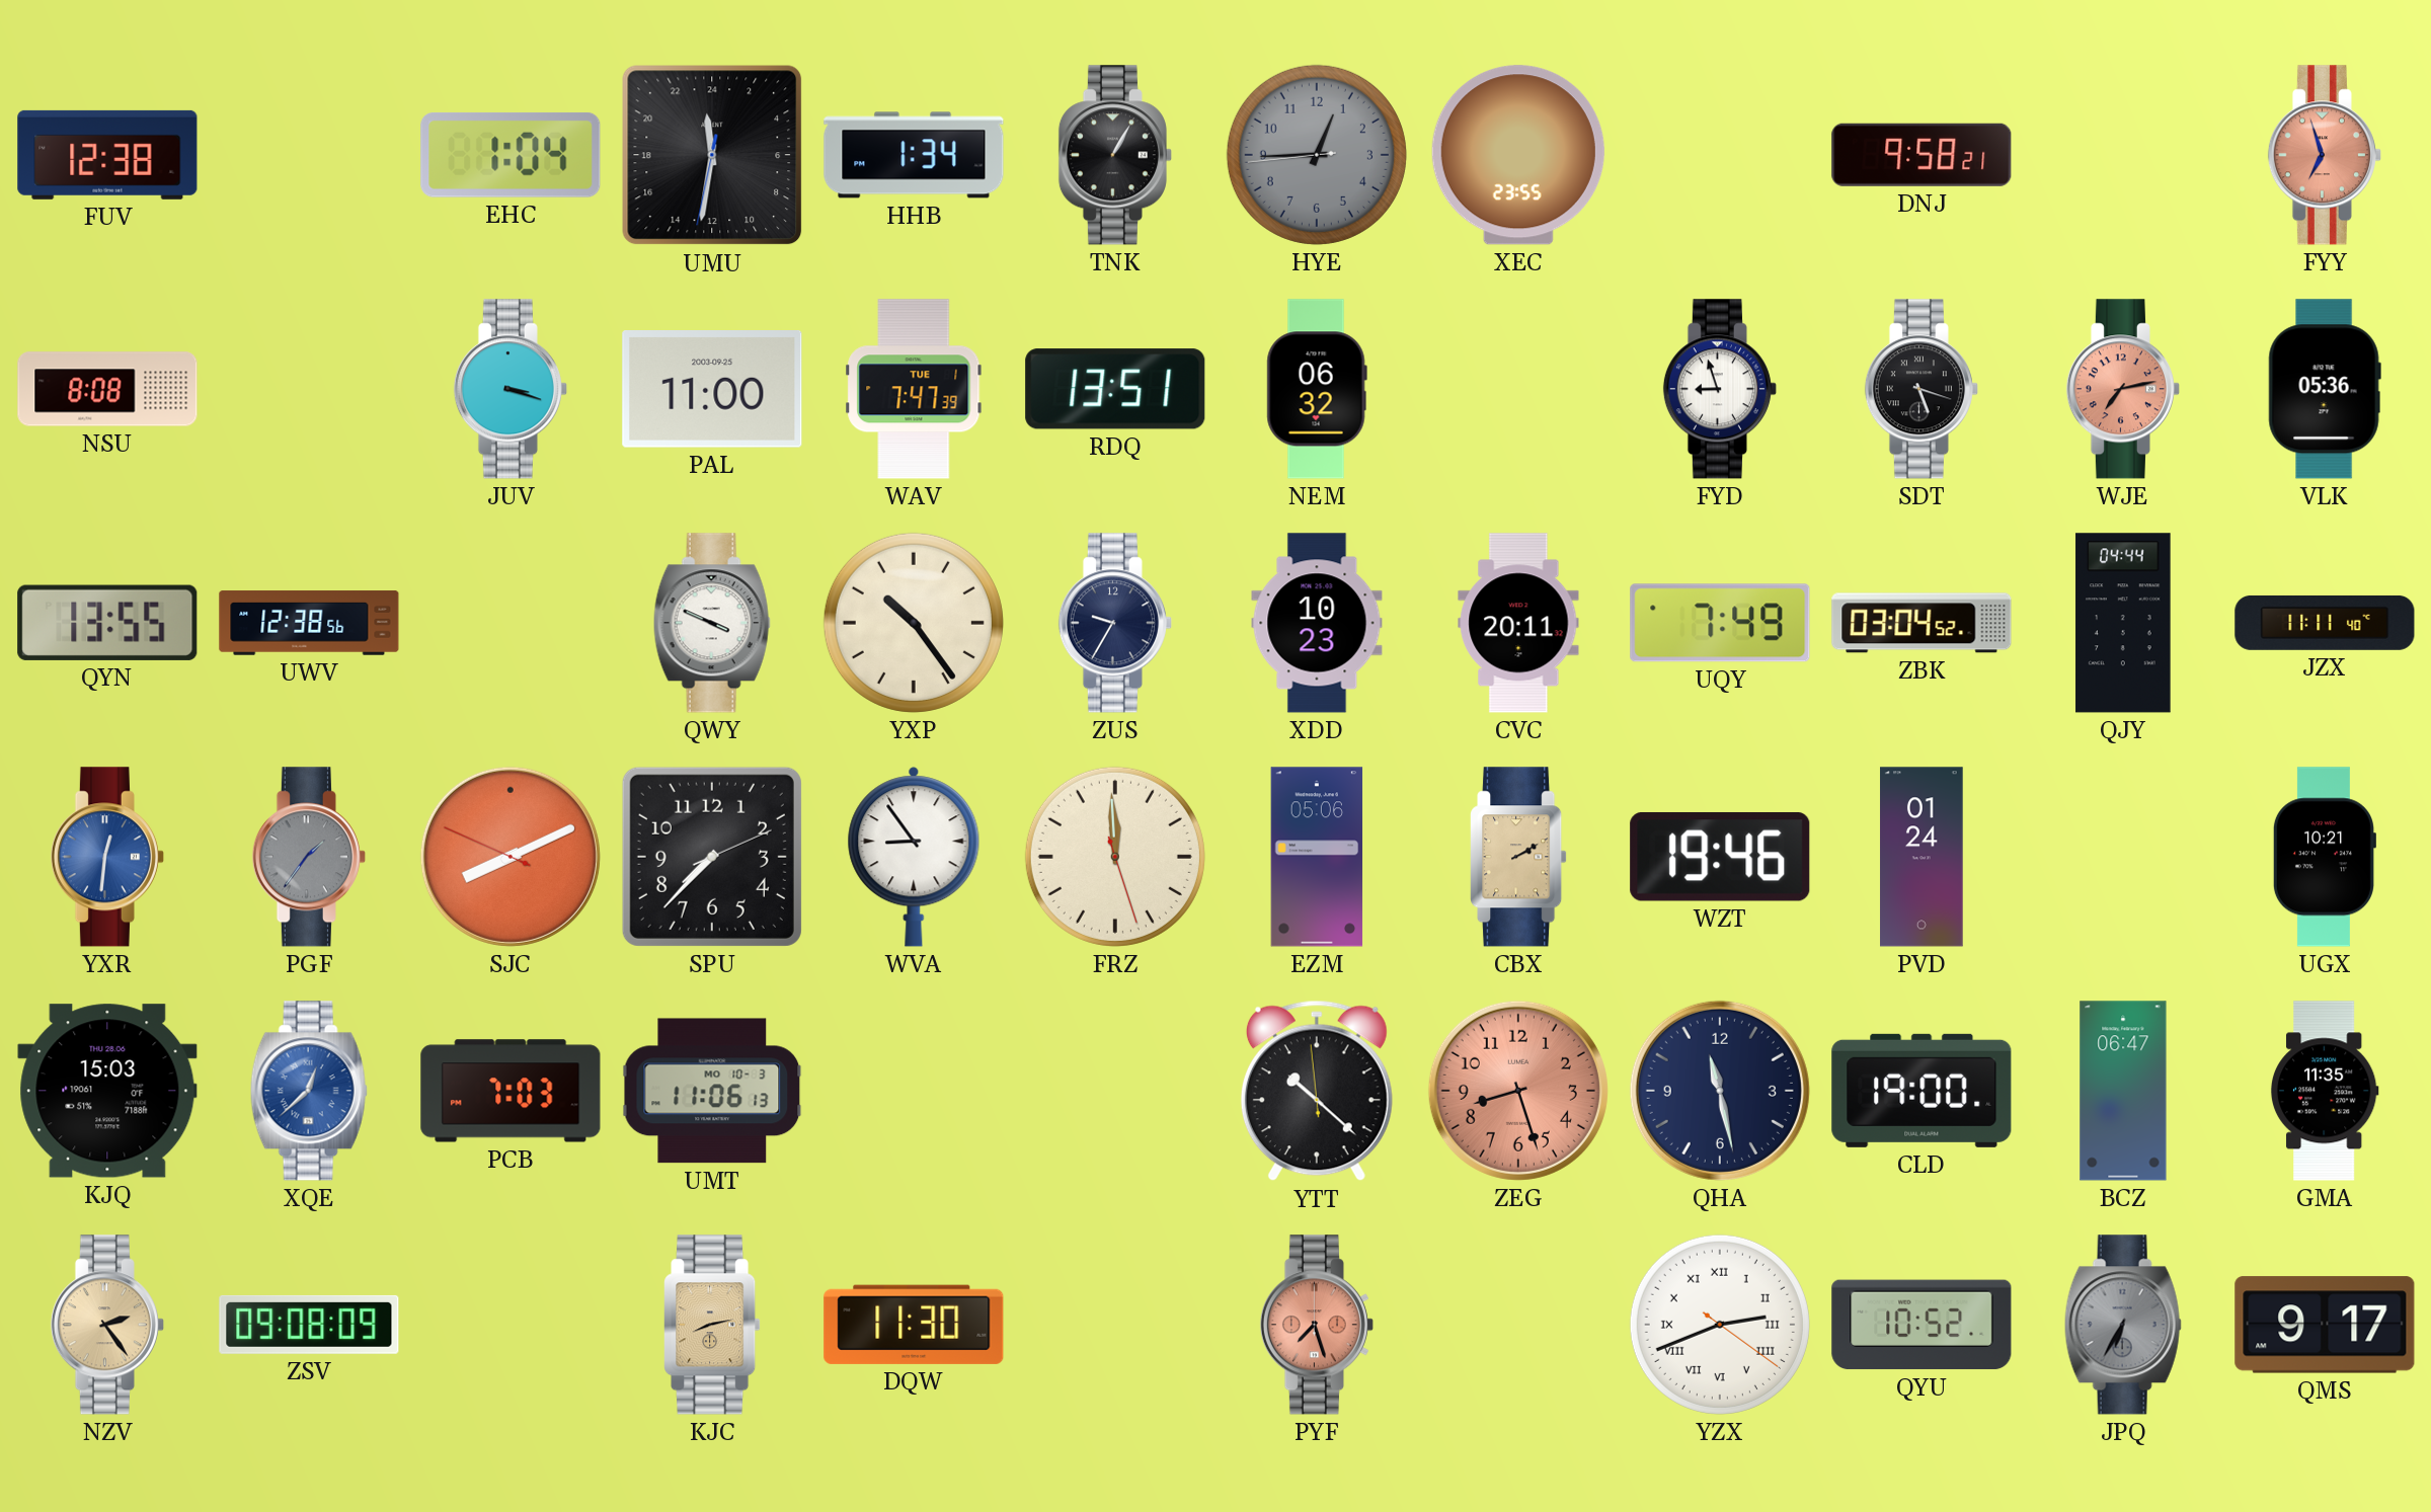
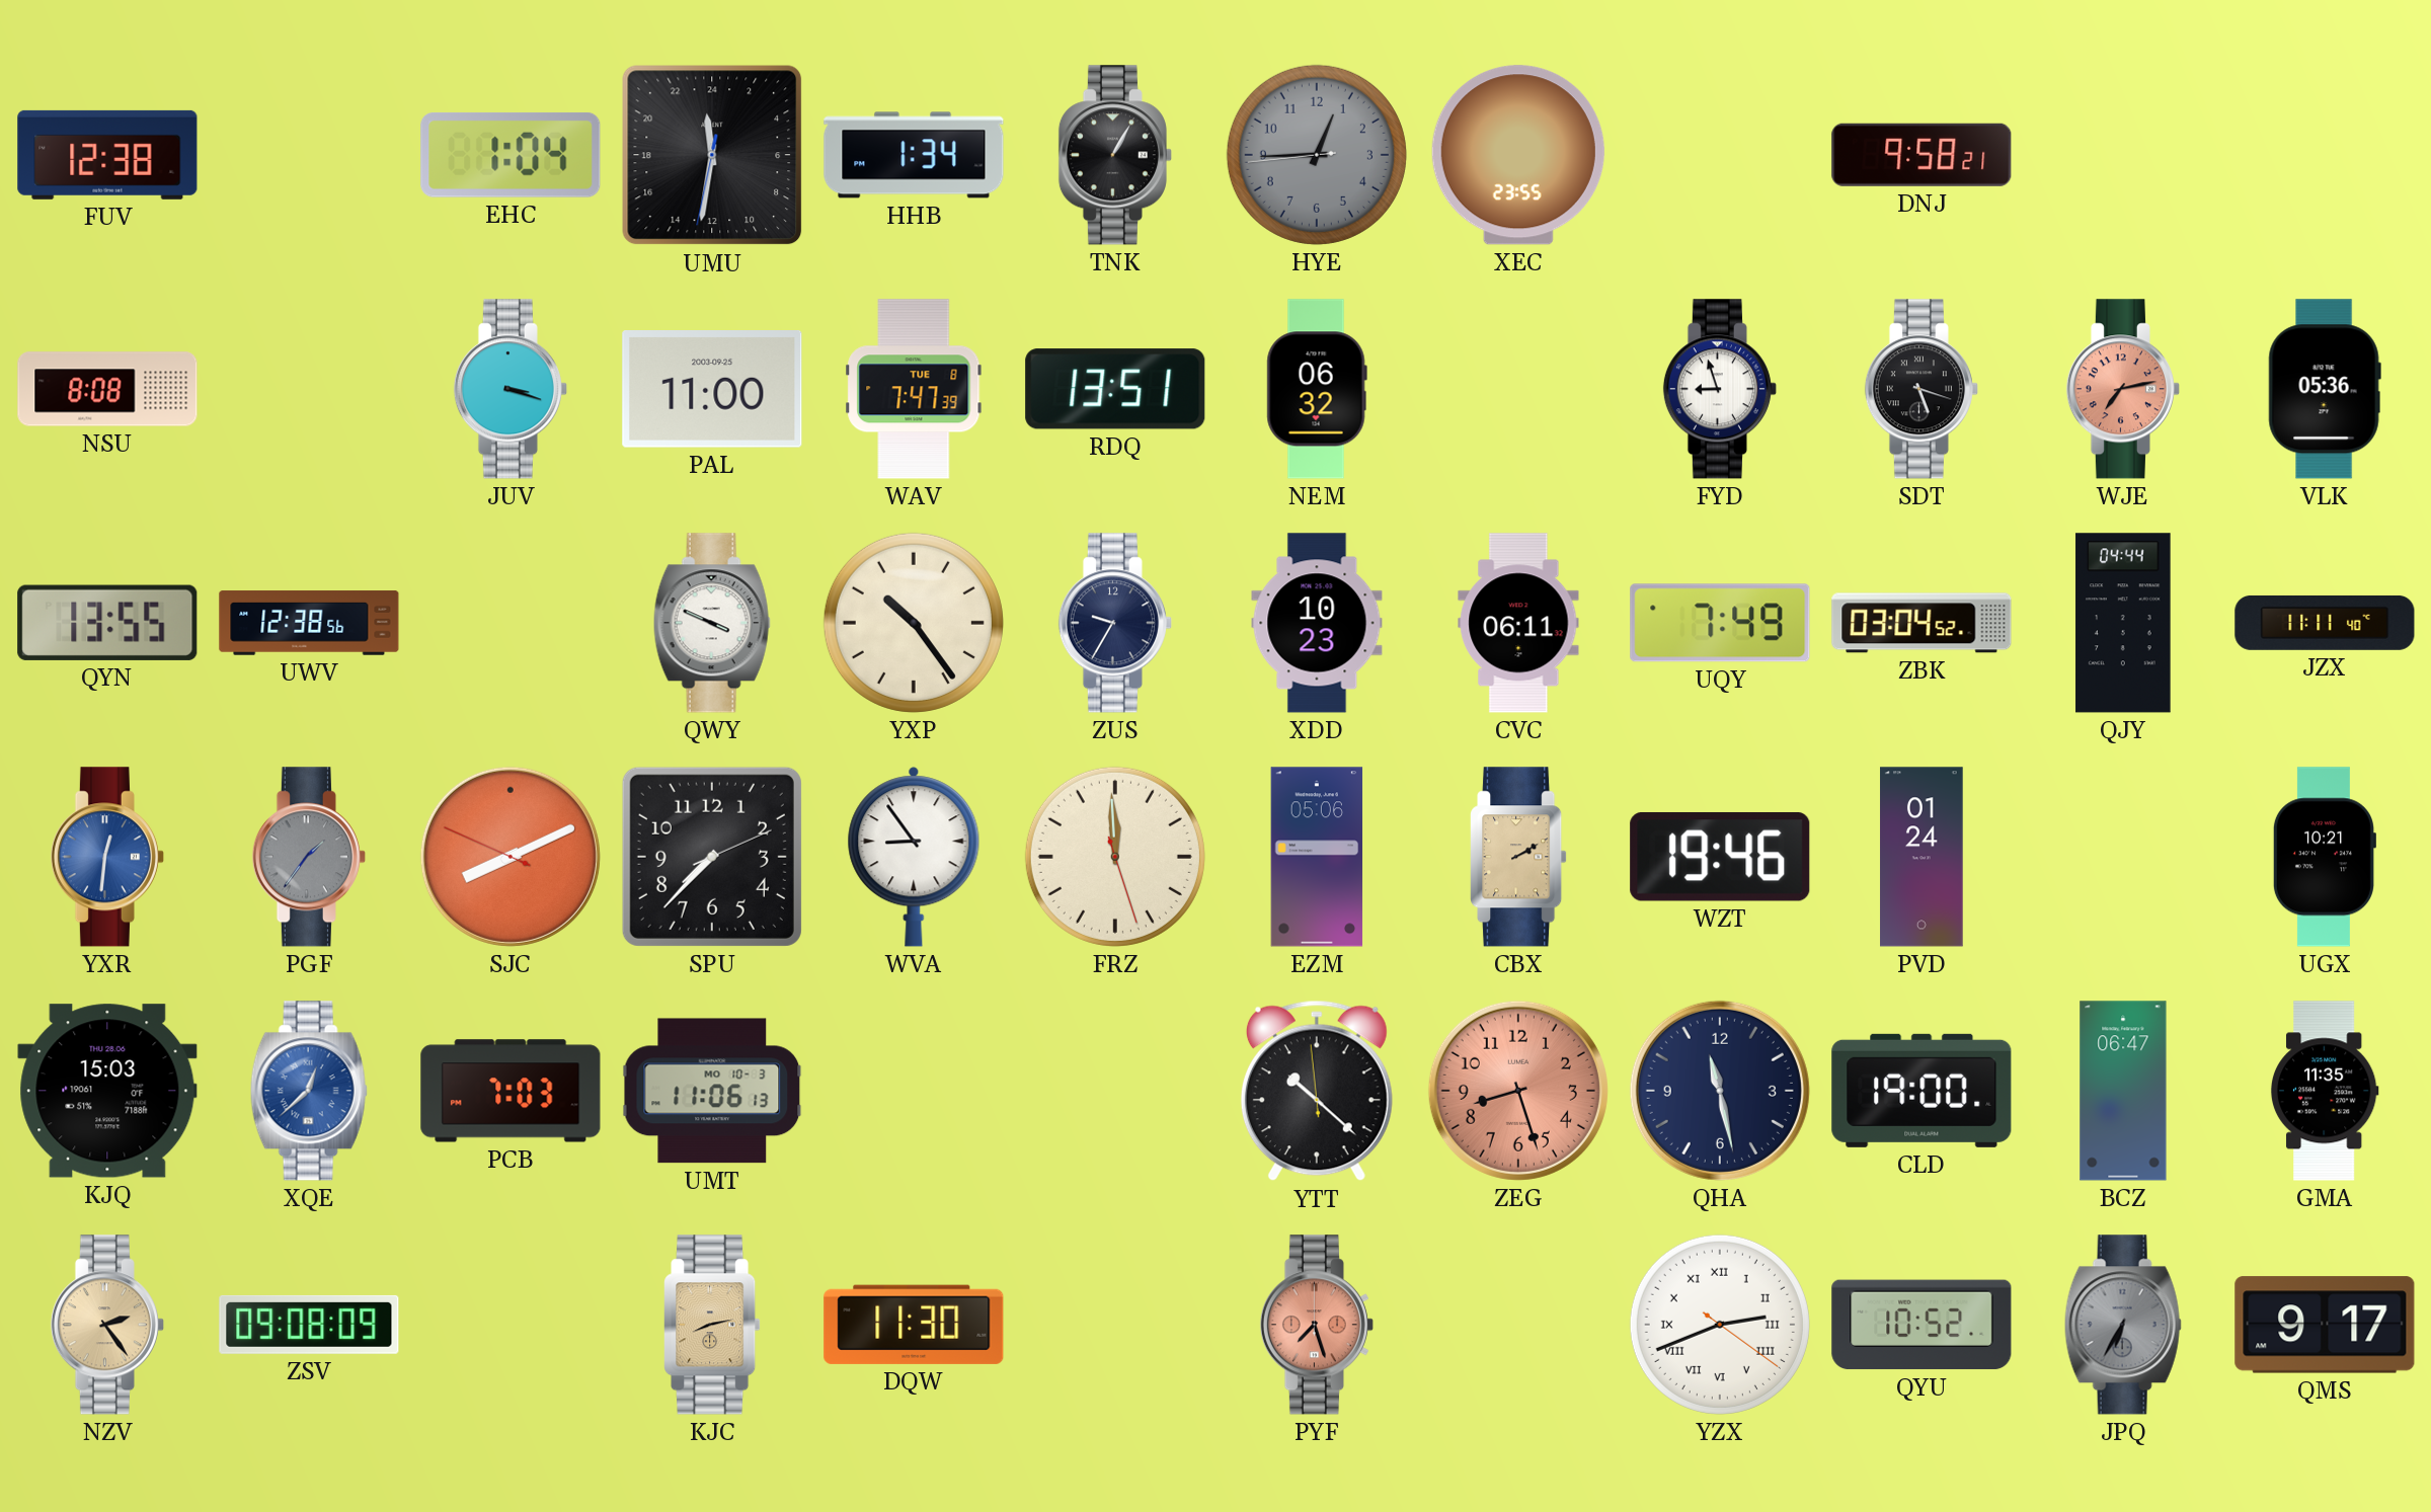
FYY: 6:57 -> none (2325, 155)
WAV date: TUE 1 -> TUE 8 (914, 389)
CVC: 20:11 -> 06:11 (1518, 623)
